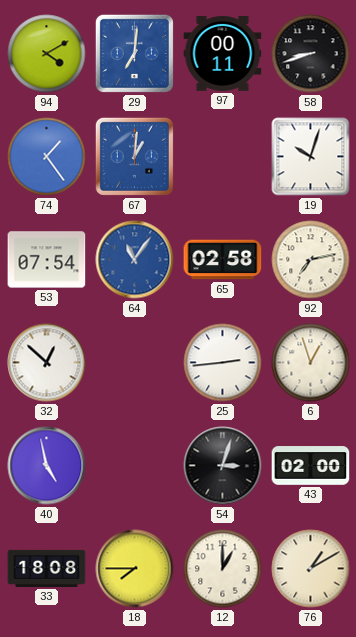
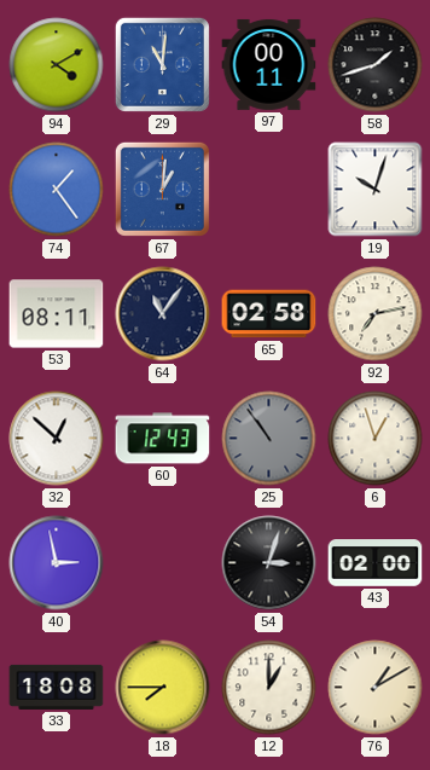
29: 7:01 -> 11:01 (162, 64)
58: 8:42 -> 1:42 (376, 65)
53: 07:54 -> 08:11 (57, 314)
64 dial: blue -> navy (163, 314)
60: none -> 12:43 (163, 439)
25: 2:44 -> 10:54 (269, 439)
25 dial: white -> grey (269, 439)
40: 4:58 -> 2:58 (57, 563)
